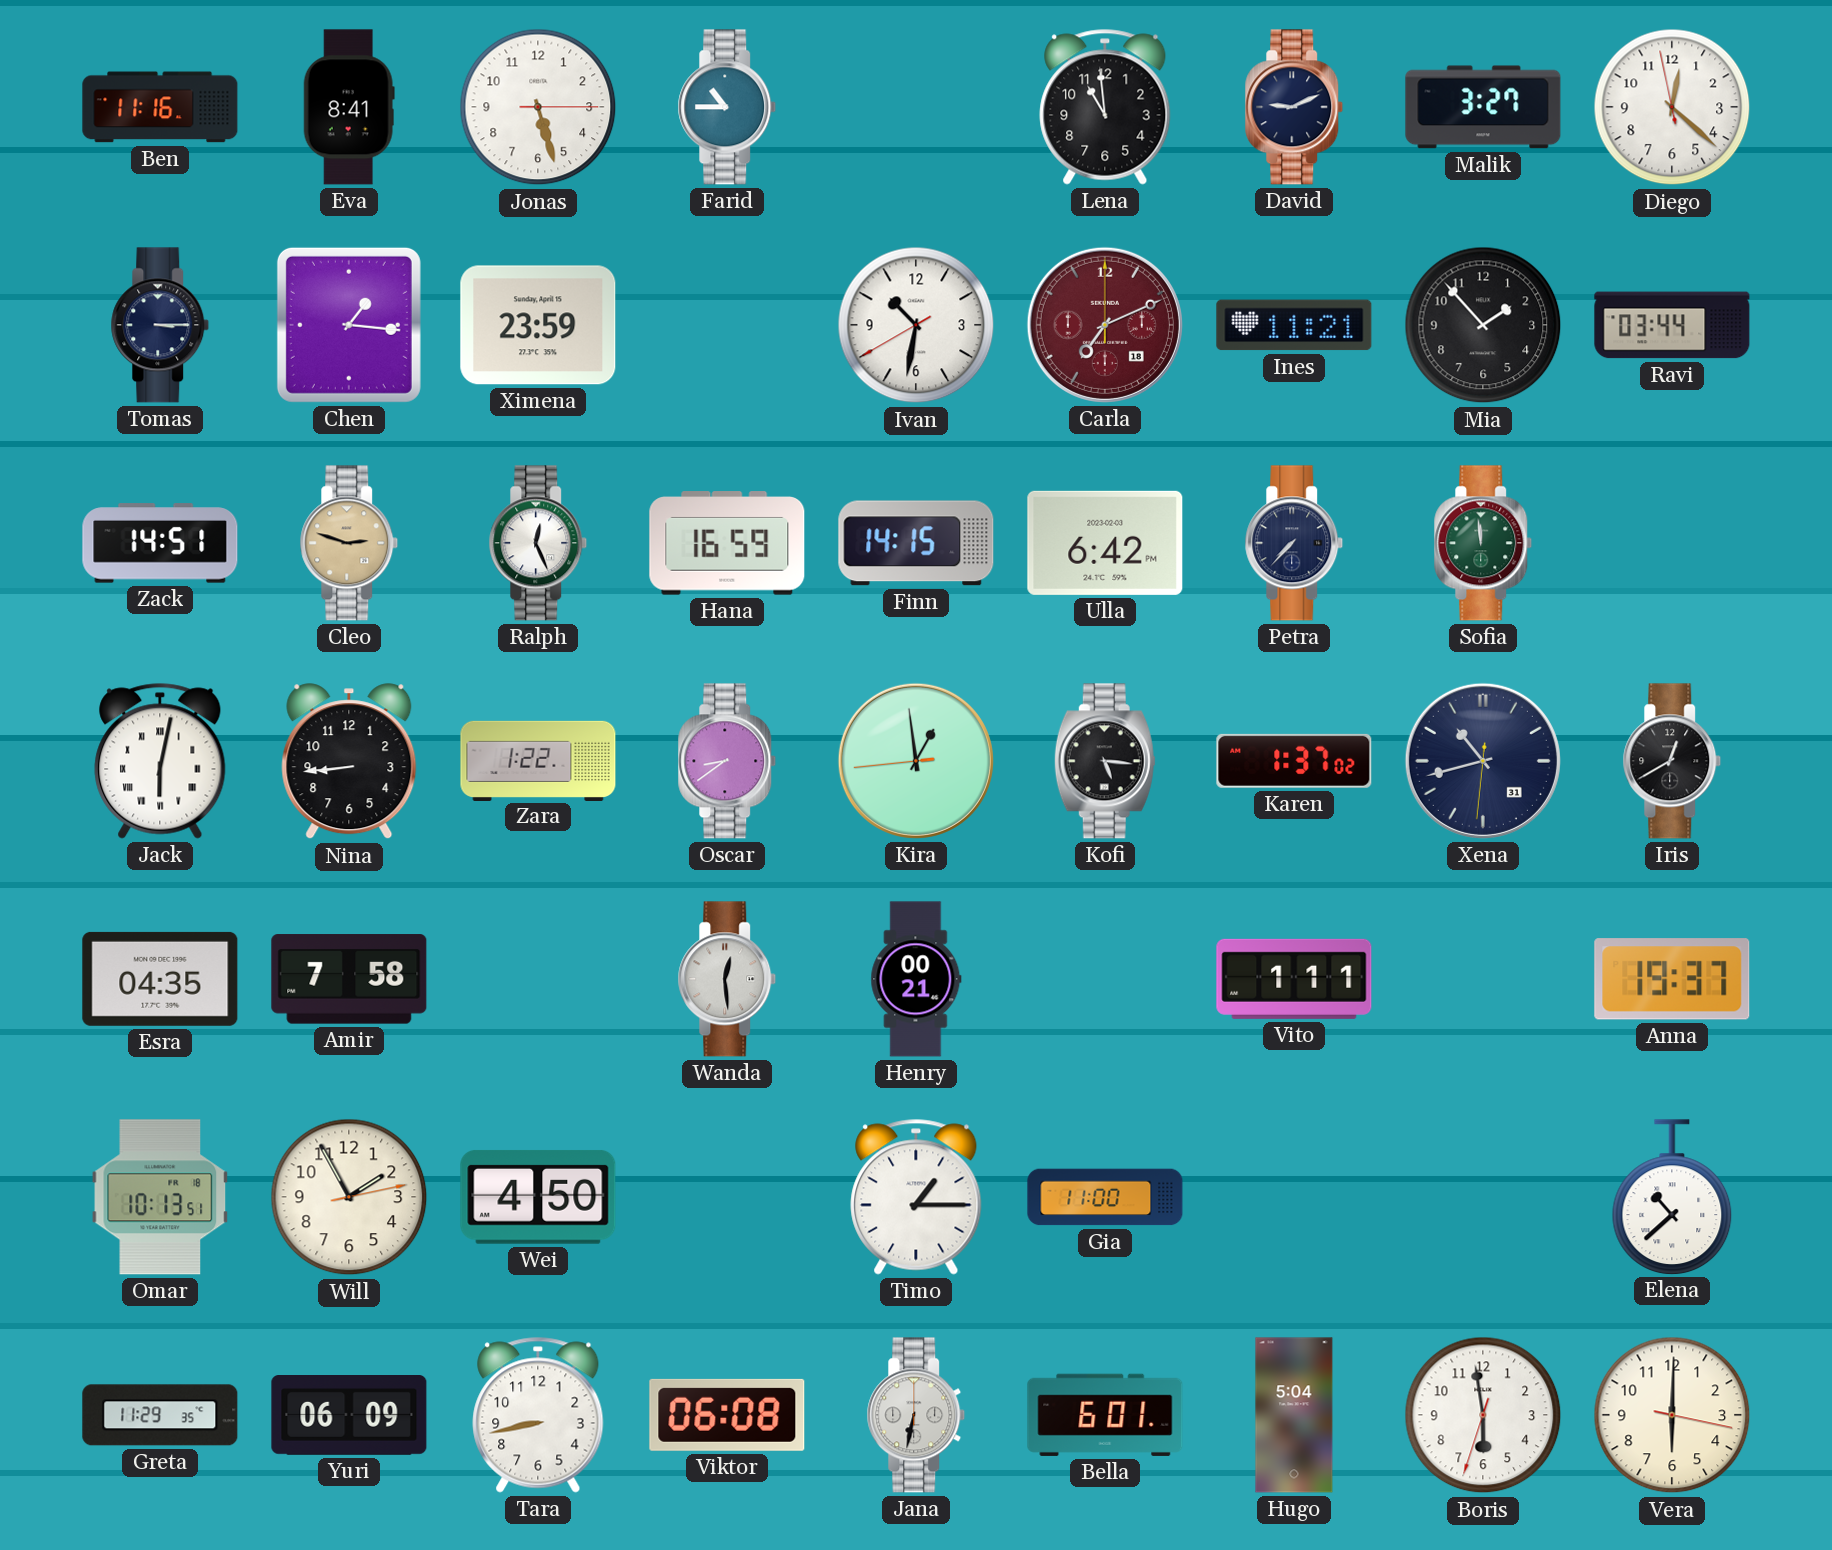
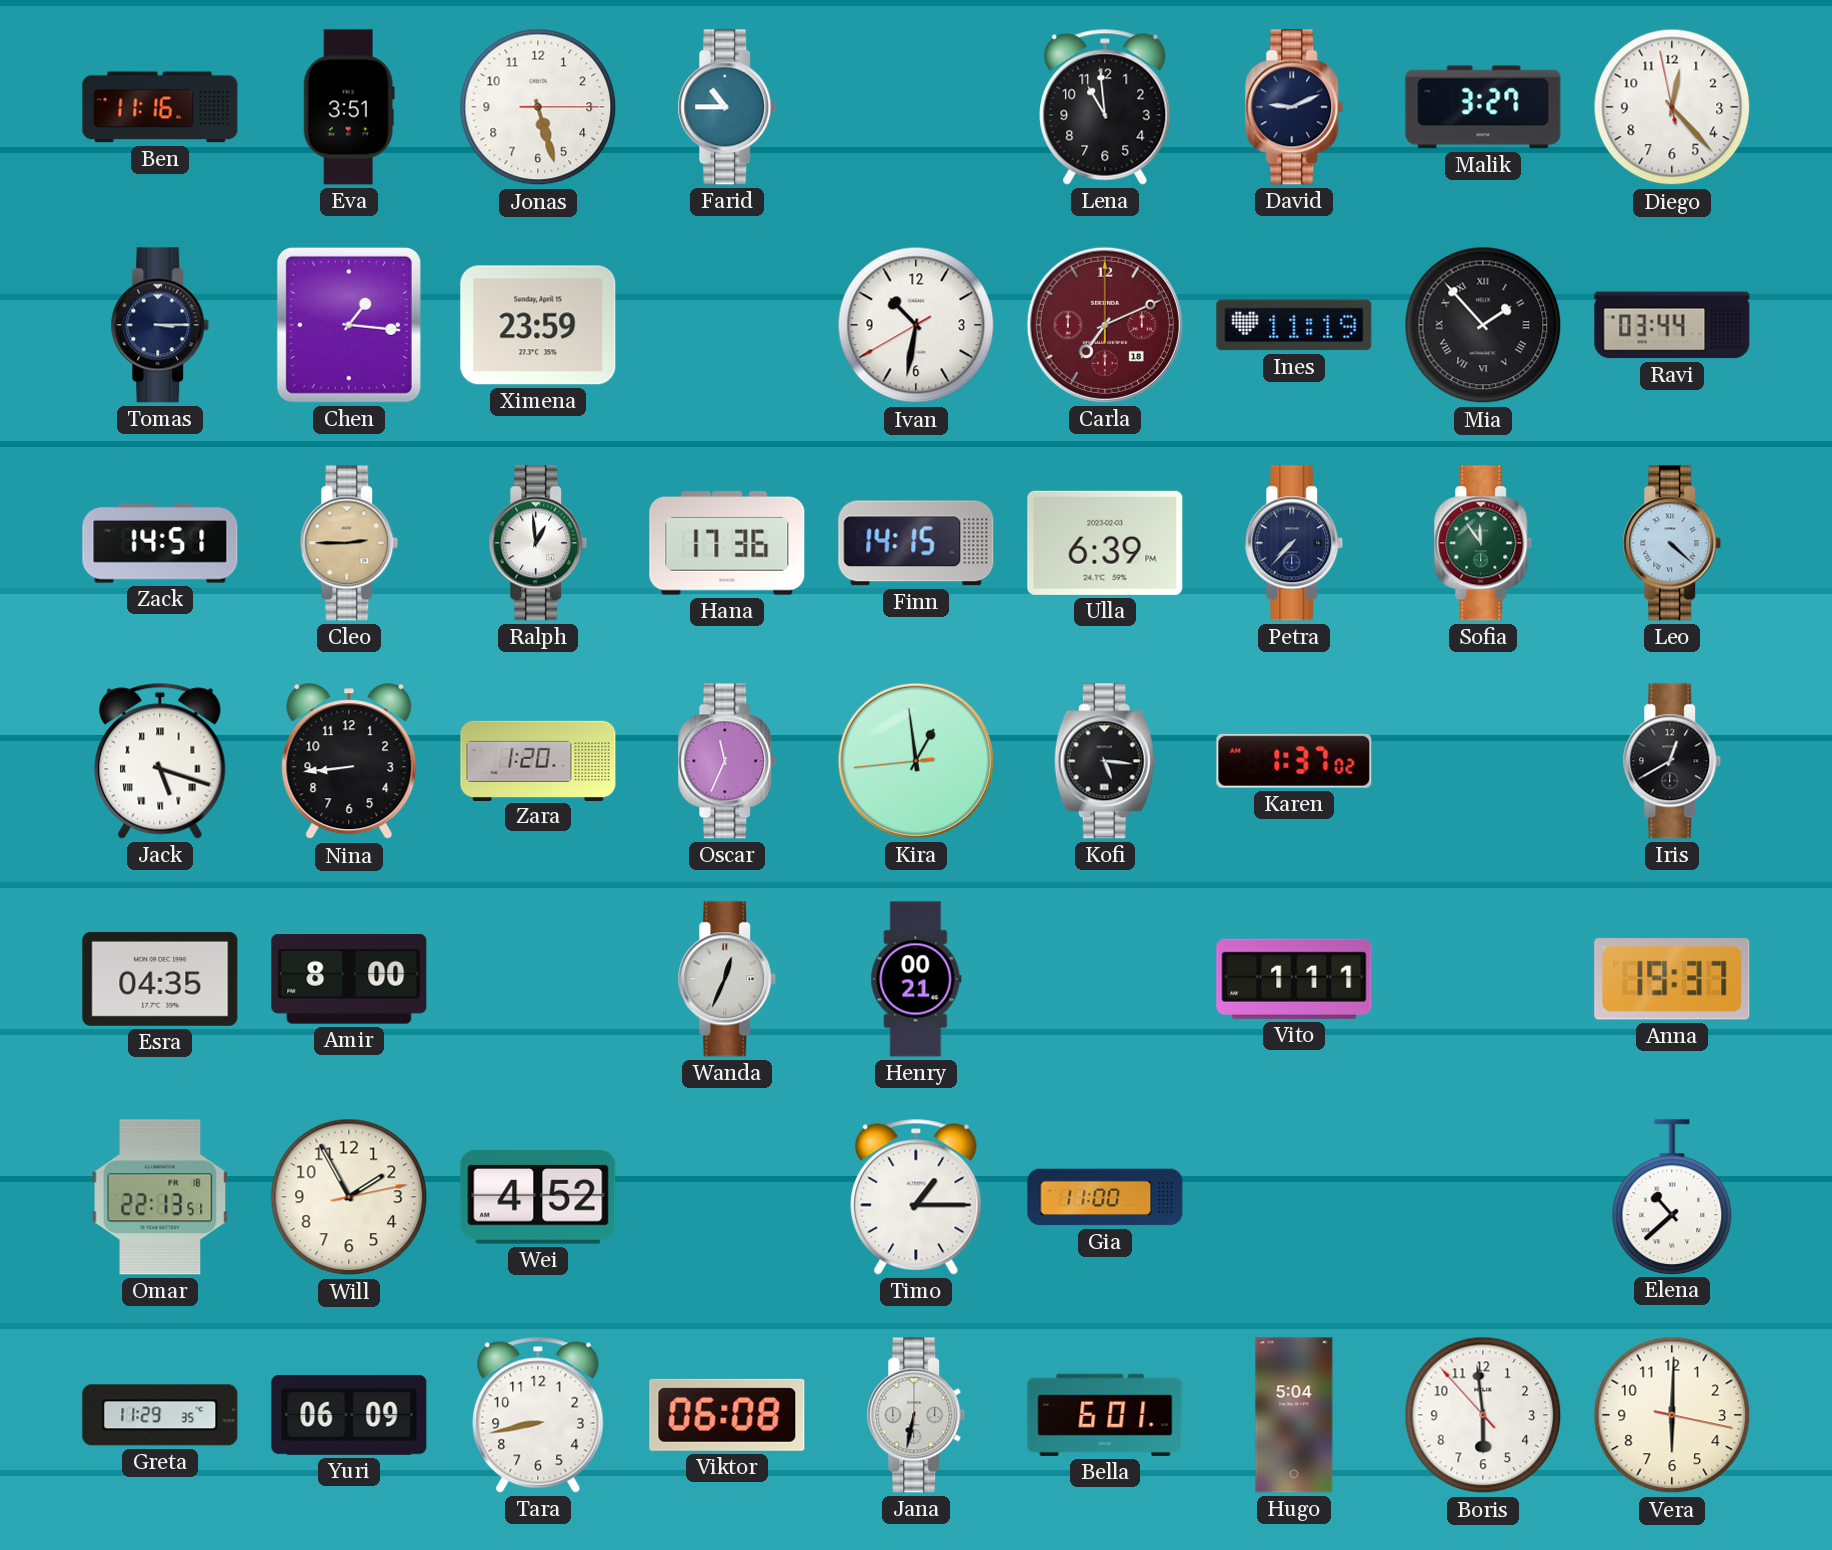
Eva: 8:41 -> 3:51 (349, 107)
Diego: 12:21 -> 12:22 (1672, 107)
Ines: 11:21 -> 11:19 (1294, 325)
Mia numerals: Arabic -> Roman (1483, 325)
Cleo: 2:48 -> 2:45 (349, 543)
Ralph: 12:26 -> 12:59 (538, 543)
Hana: 16:59 -> 17:36 (727, 543)
Ulla: 6:42 -> 6:39 (1105, 543)
Sofia: 11:59 -> 11:54 (1483, 543)
Leo: none -> 4:22 (1672, 543)
Jack: 6:02 -> 5:18 (160, 761)
Zara: 1:22 -> 1:20 (538, 760)
Oscar: 8:39 -> 11:34 (727, 761)
Xena: 10:42 -> none (1483, 761)
Amir: 7:58 -> 8:00 (349, 979)
Wanda: 12:29 -> 12:34 (727, 979)
Omar: 10:13 -> 22:13 (160, 1197)
Wei: 4:50 -> 4:52 (538, 1197)
Boris: 5:58:33 -> 5:58:53 (1483, 1415)
